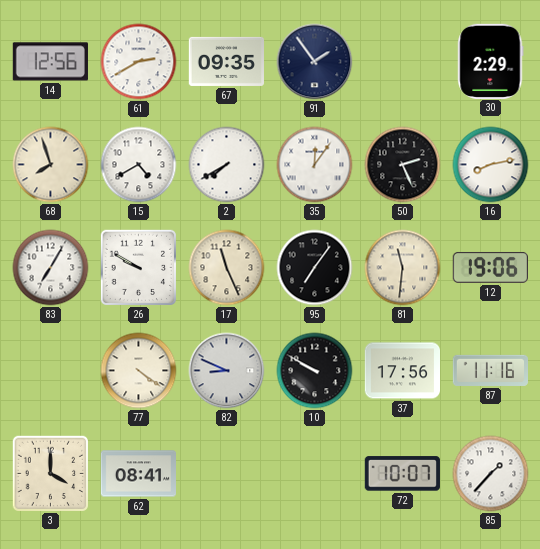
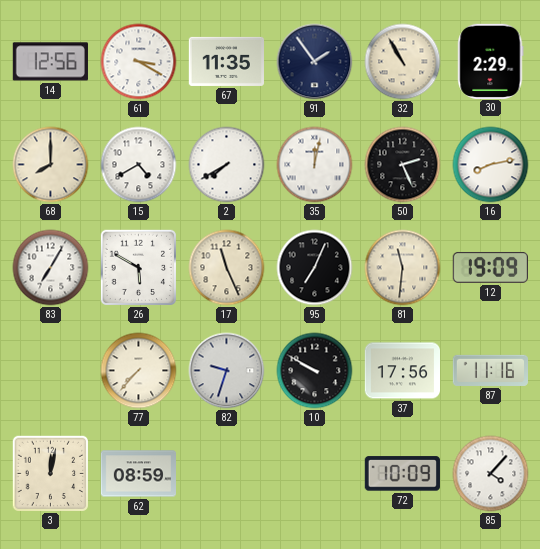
61: 2:40 -> 3:20 (139, 62)
67: 09:35 -> 11:35 (226, 61)
32: none -> 10:55 (403, 62)
68: 7:57 -> 8:00 (51, 165)
35: 12:06 -> 12:02 (315, 165)
26: 9:50 -> 5:50 (138, 268)
95: 7:06 -> 7:04 (315, 268)
12: 19:06 -> 19:09 (490, 267)
77: 4:21 -> 7:37 (139, 371)
82: 8:49 -> 9:33 (227, 371)
3: 4:00 -> 12:02 (50, 474)
62: 08:41 -> 08:59 (138, 474)
72: 10:07 -> 10:09 (402, 474)
85: 1:37 -> 4:07 (491, 474)
